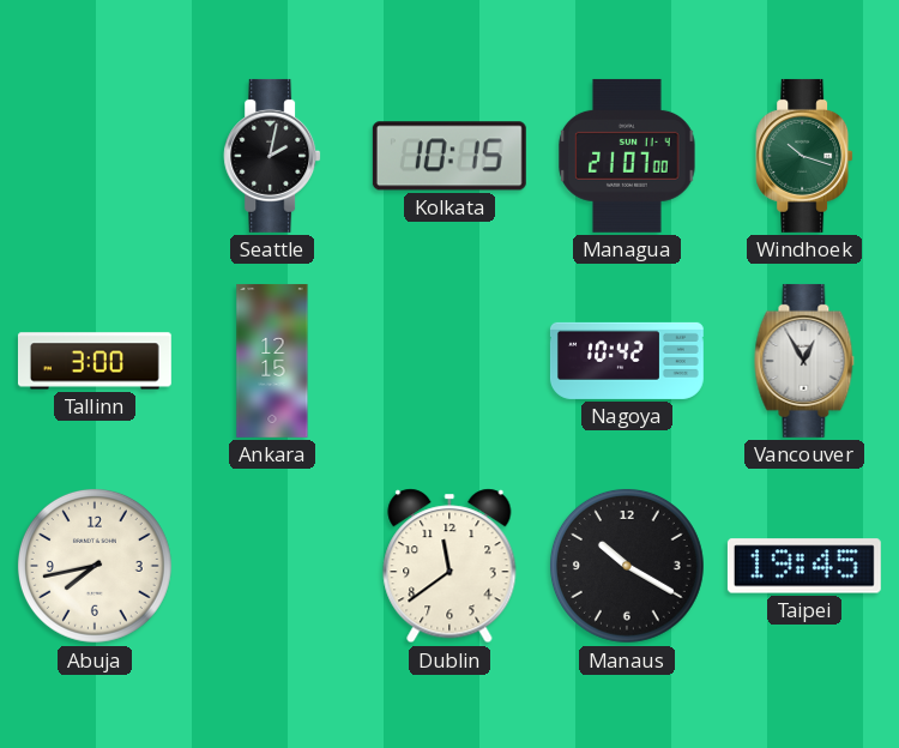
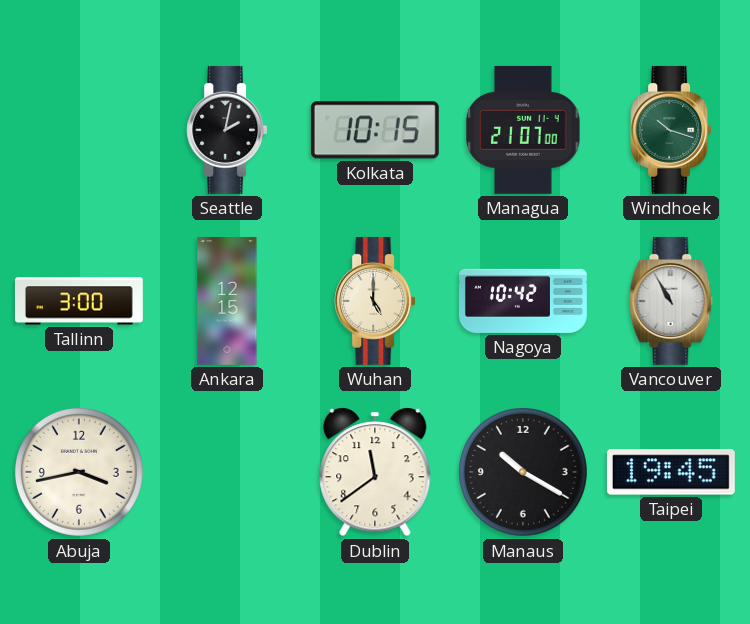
Wuhan: none -> 5:00 (375, 301)
Vancouver: 12:55 -> 10:55 (671, 301)
Abuja: 7:43 -> 3:43 (79, 472)
